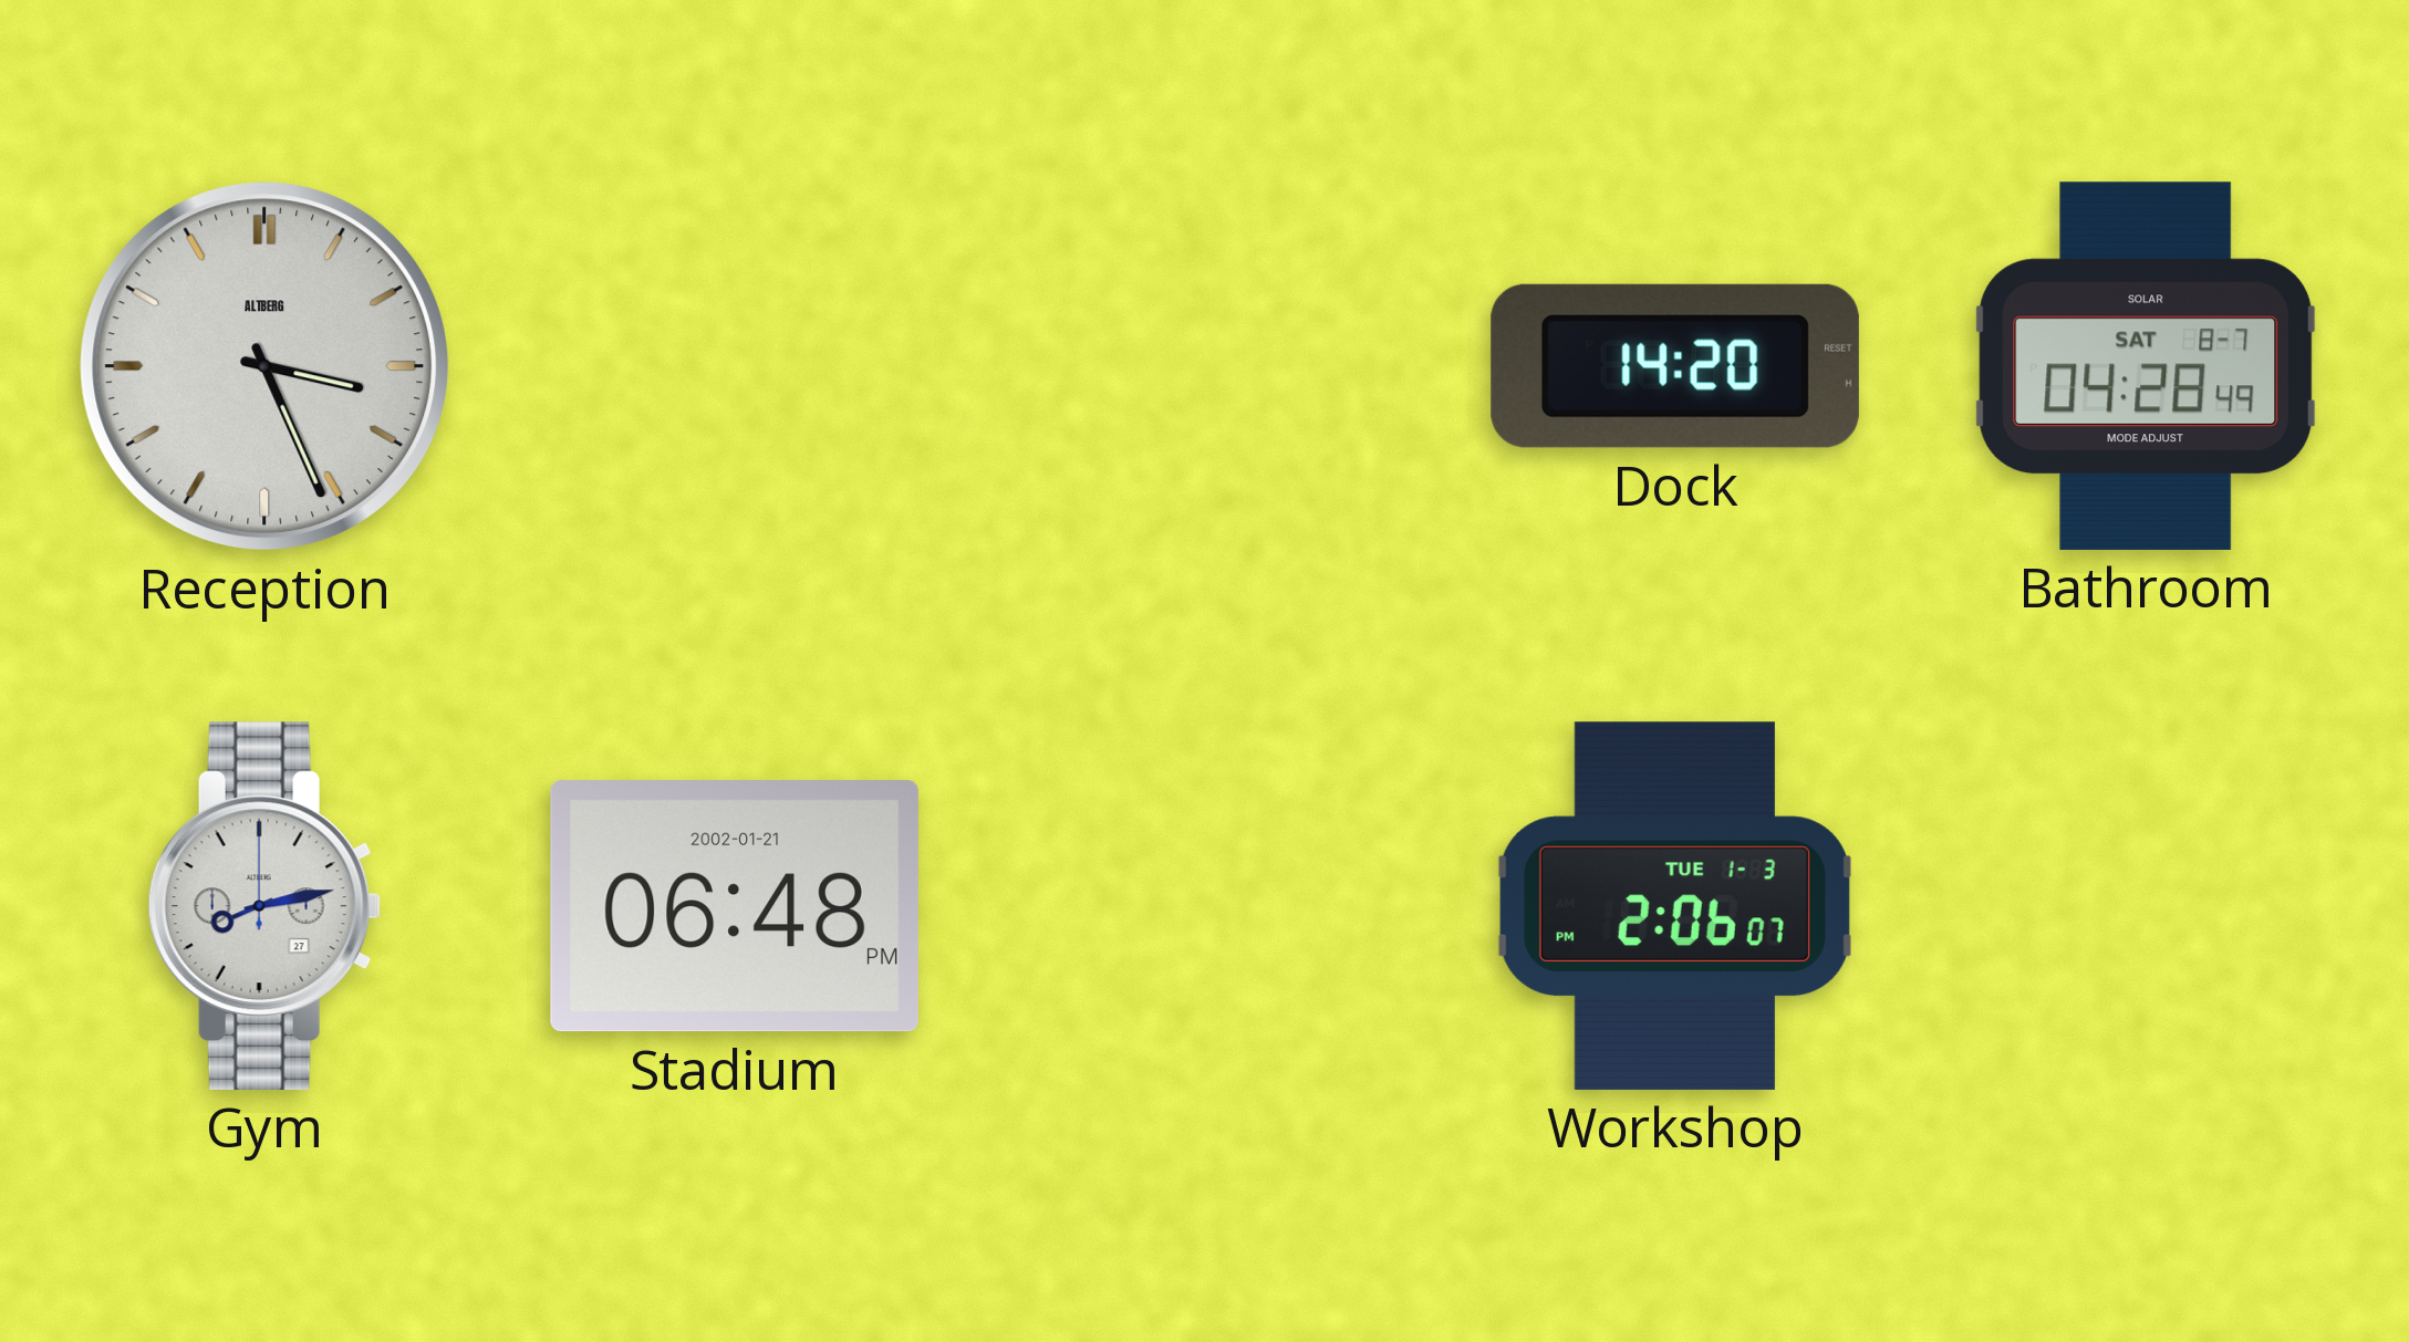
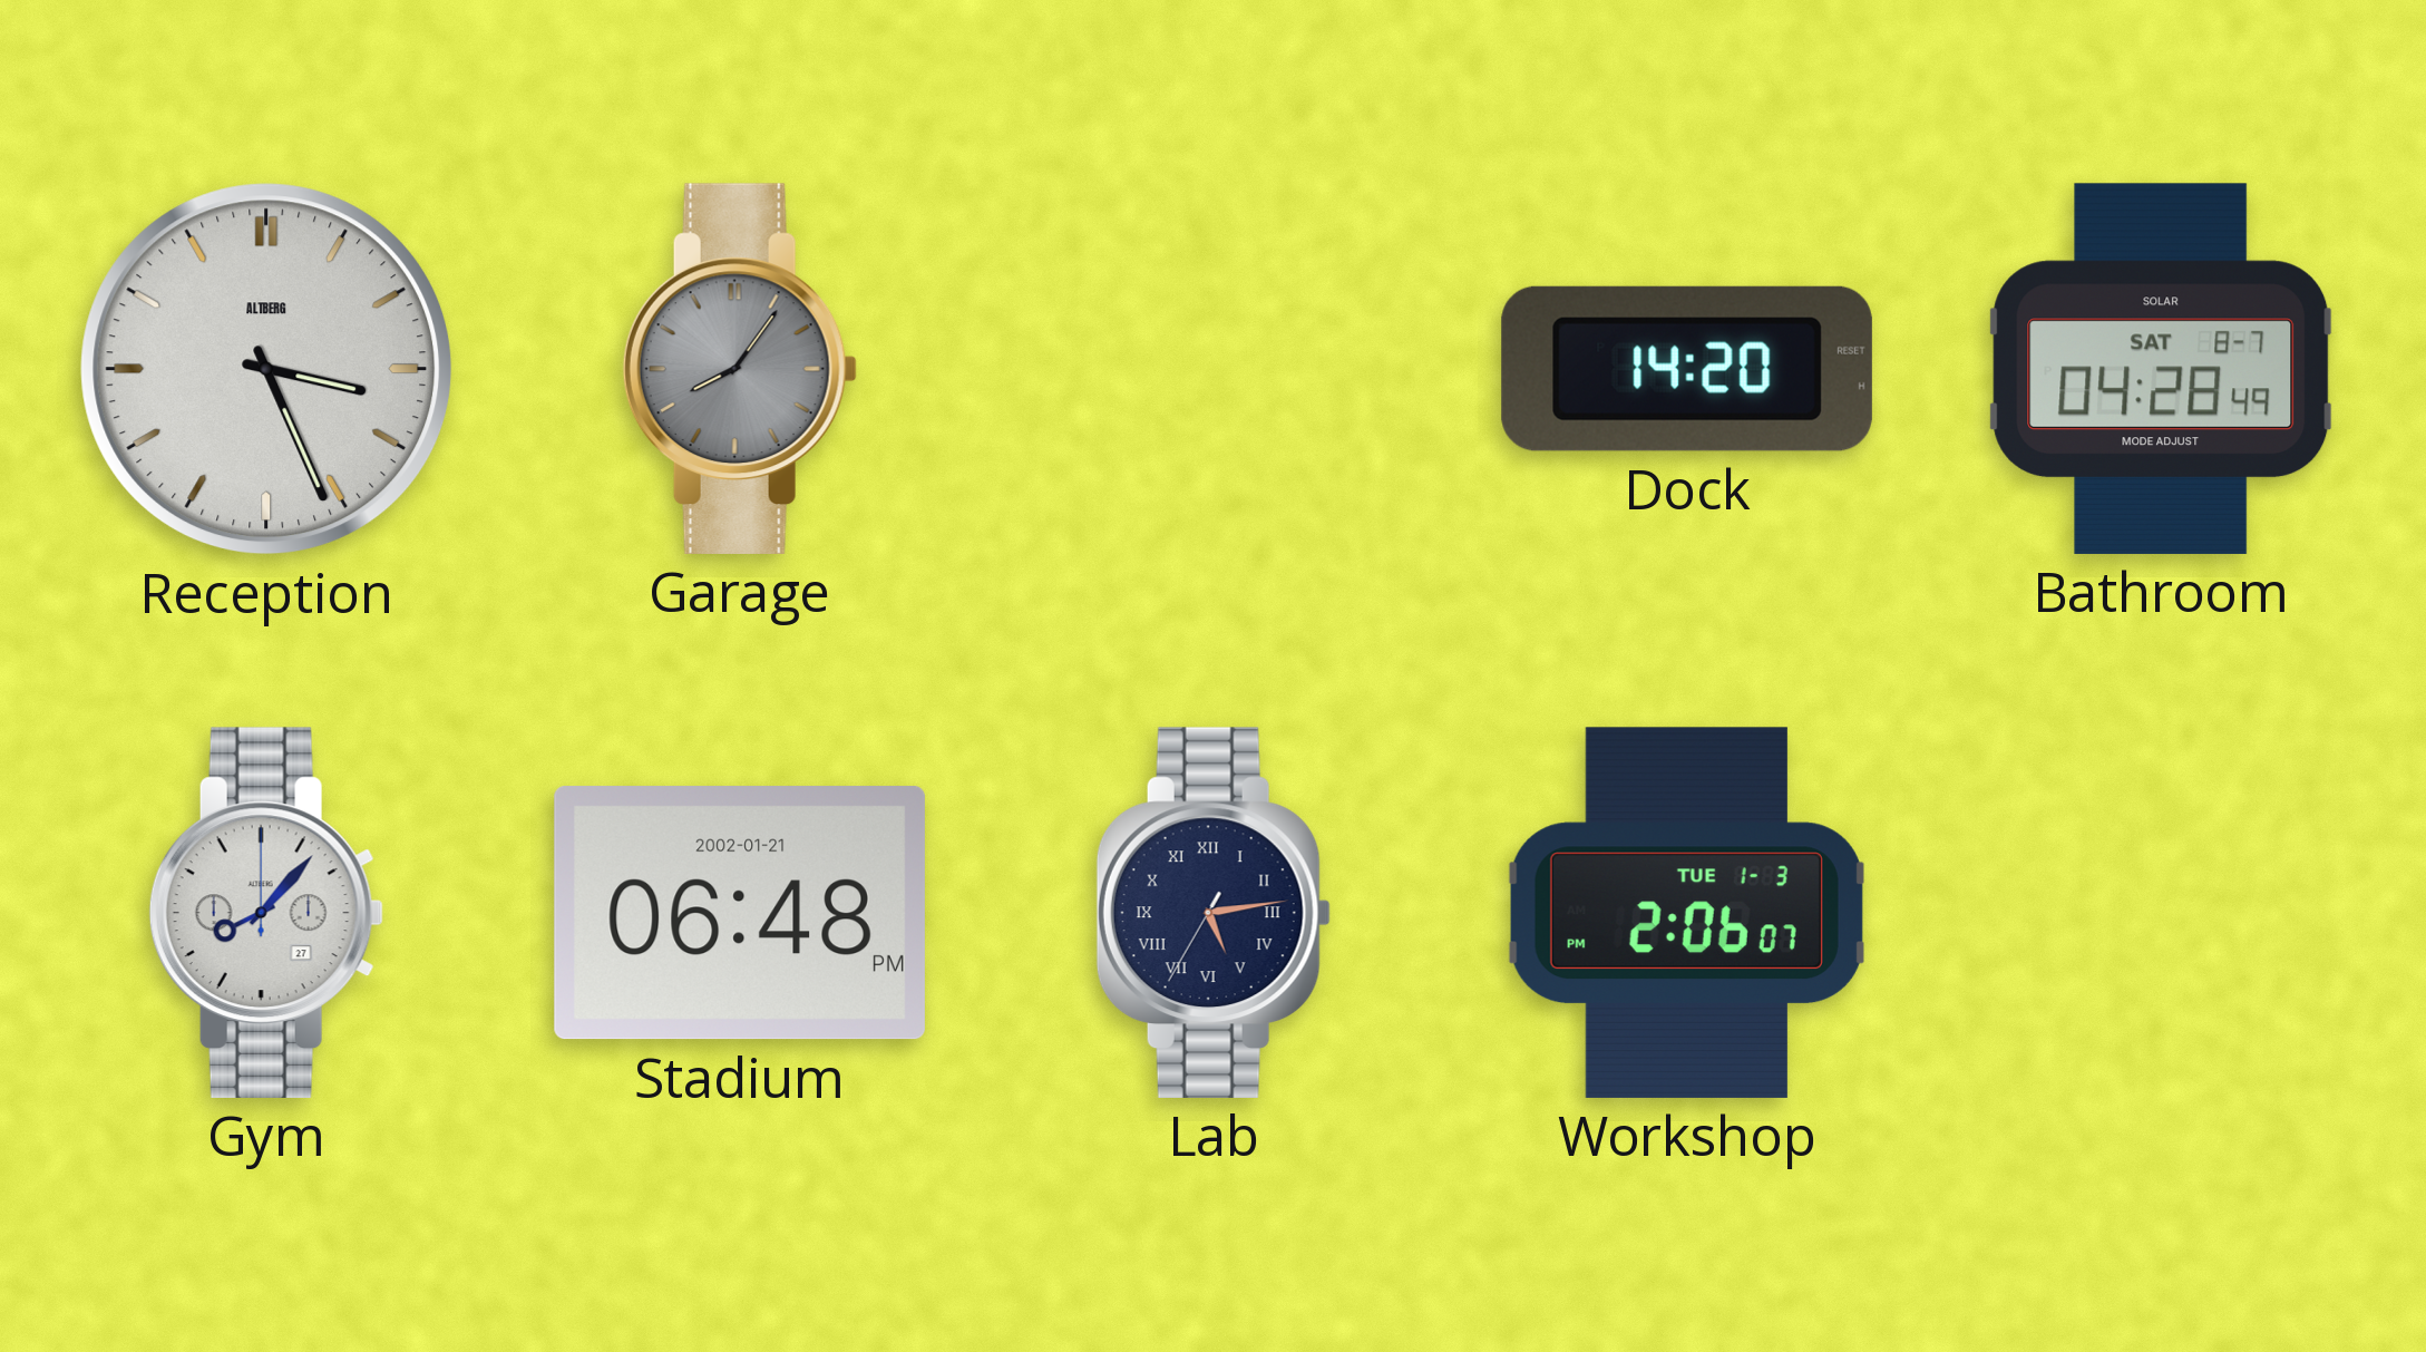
Garage: none -> 8:06 (740, 369)
Gym: 8:13 -> 8:07 (266, 913)
Lab: none -> 5:13 (1214, 913)
